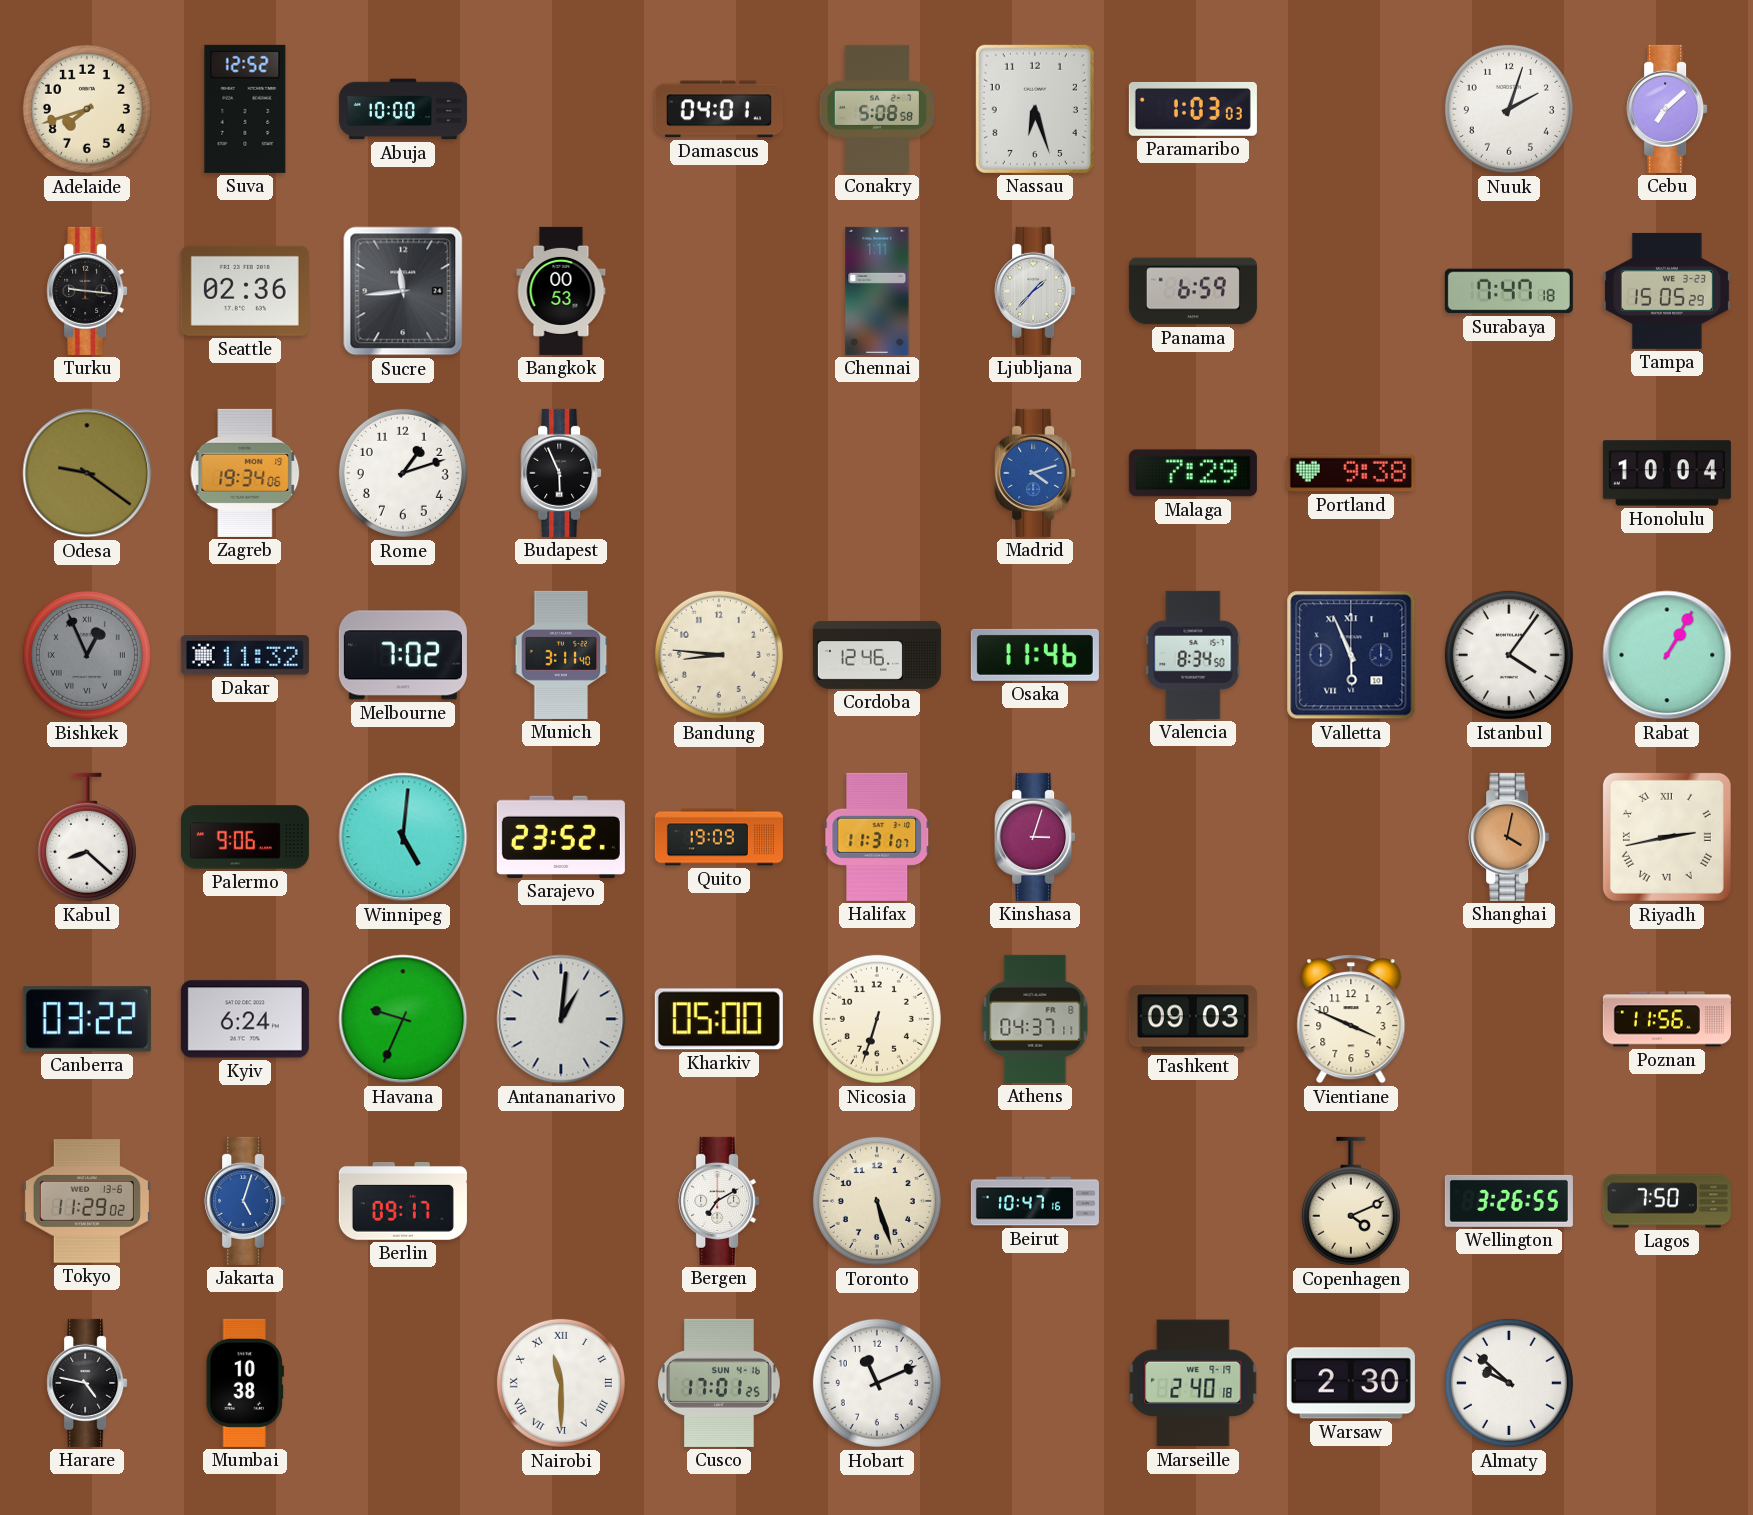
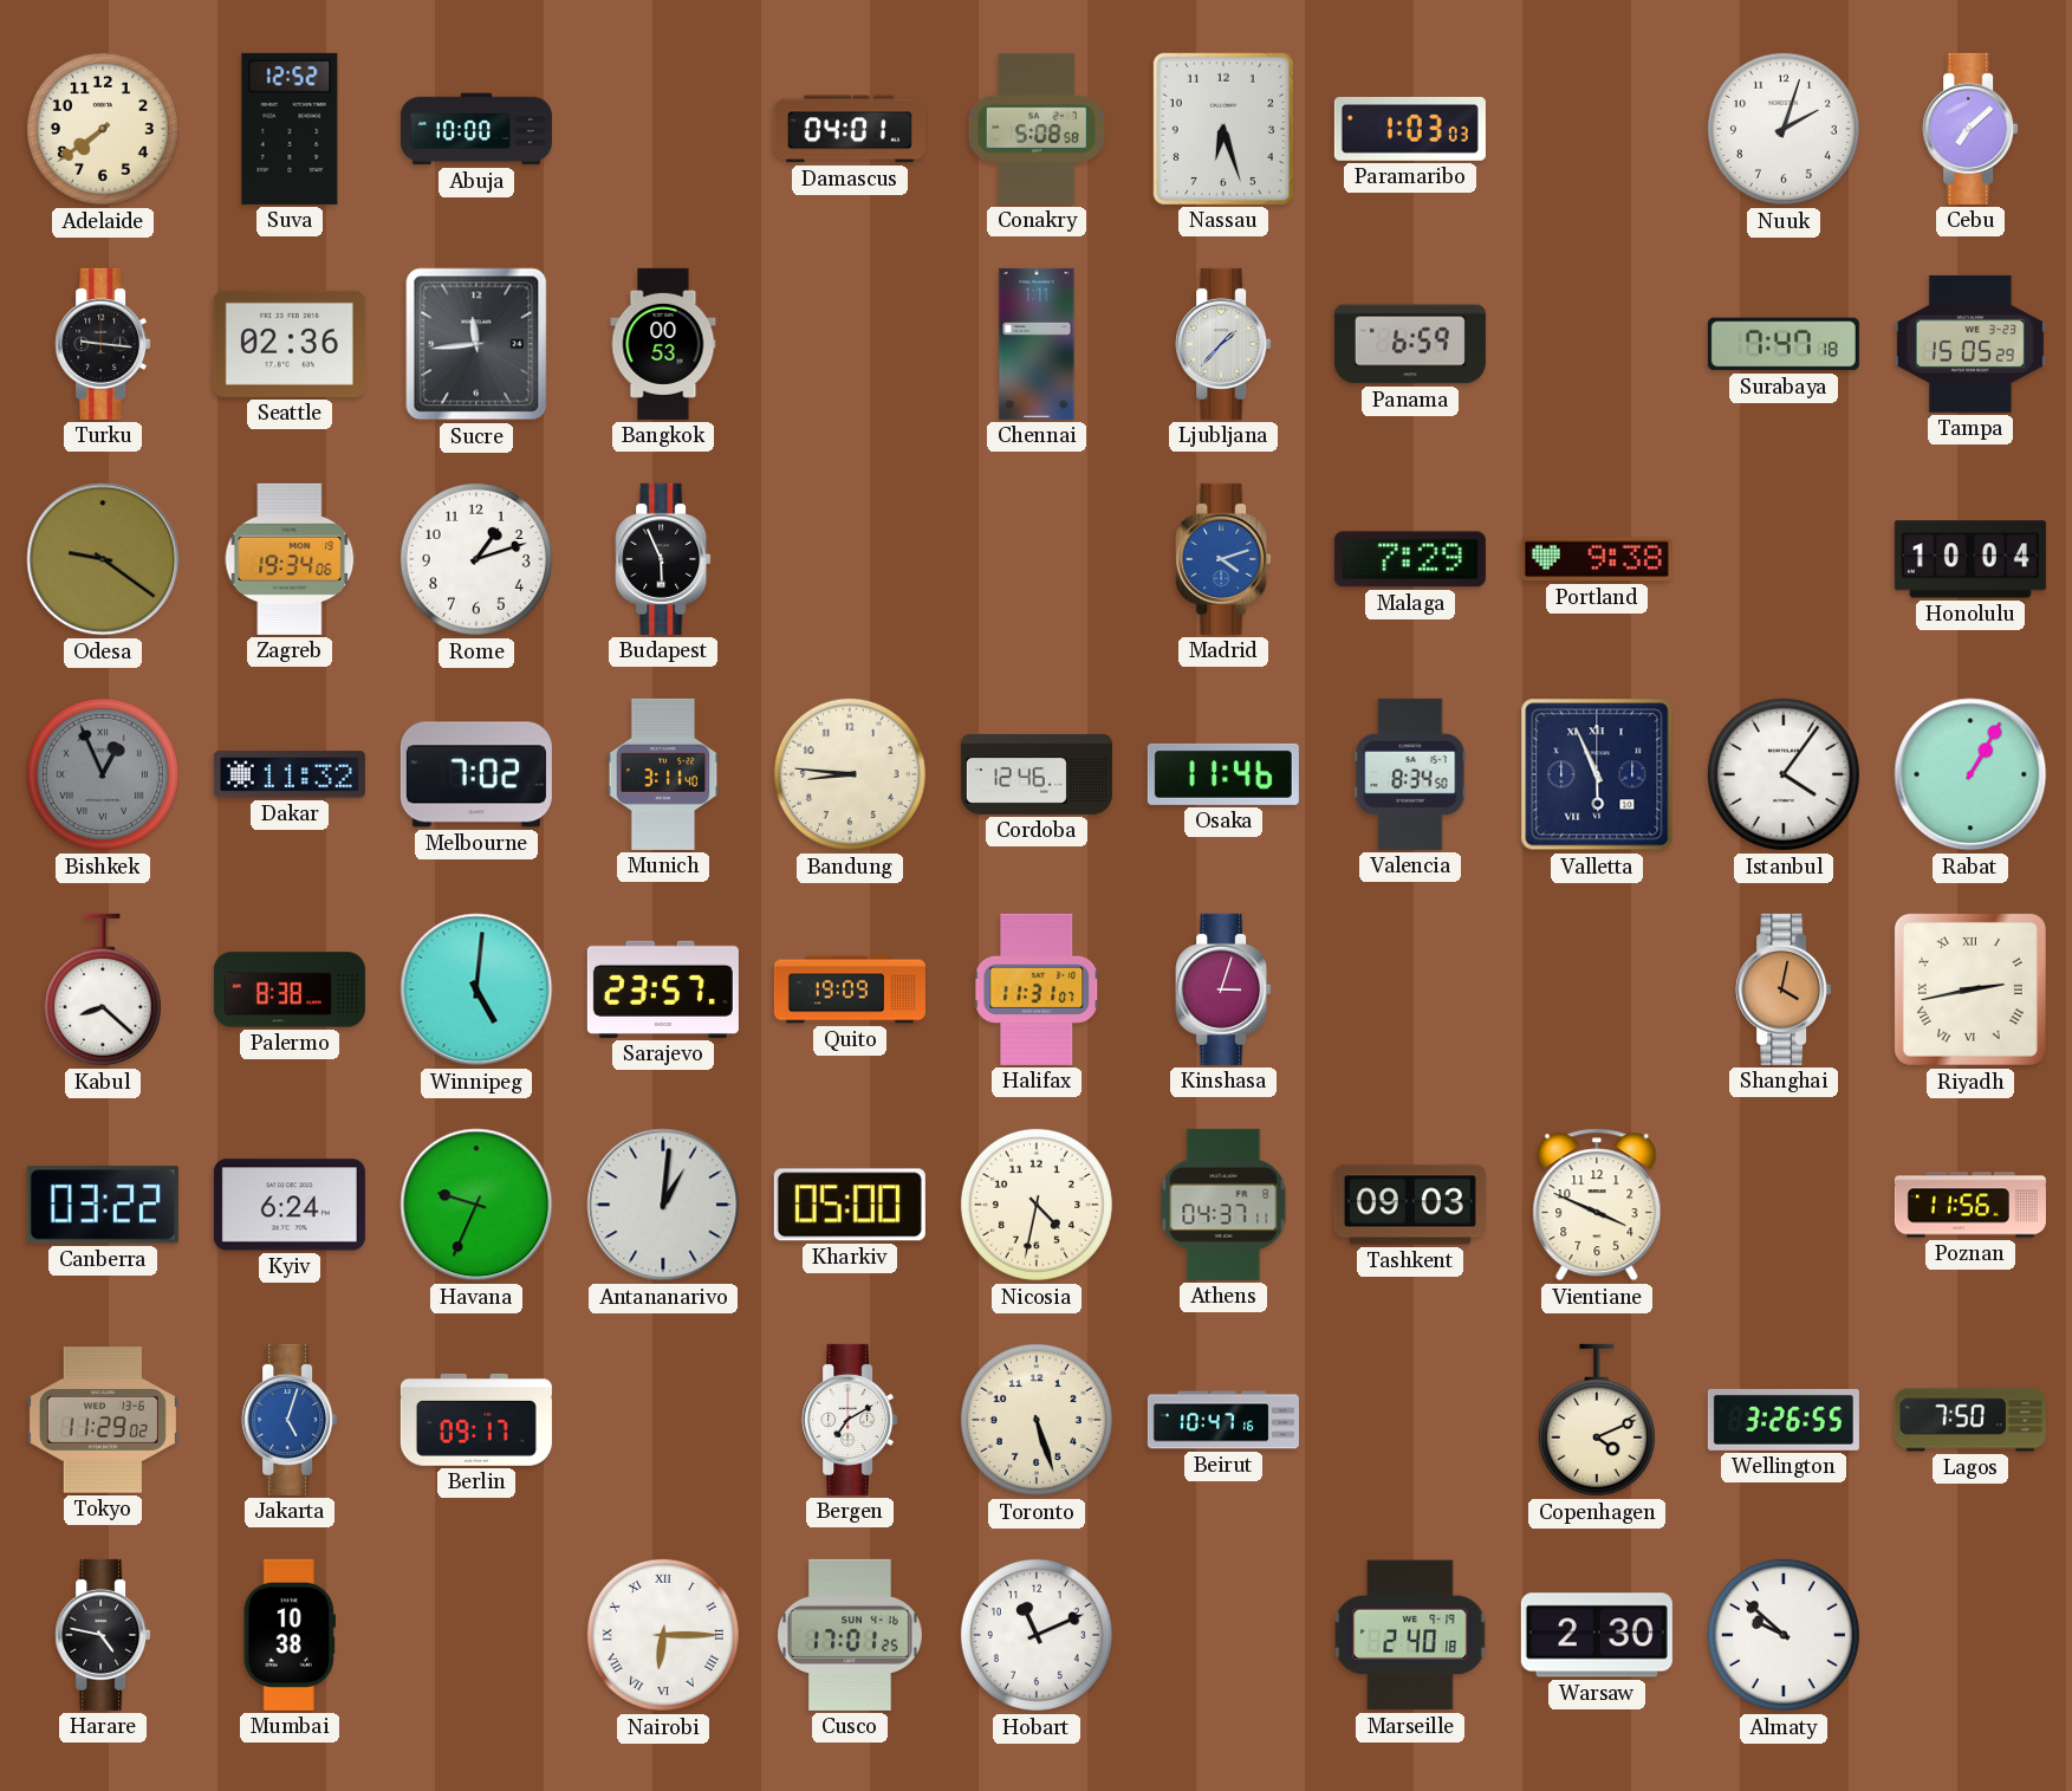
Adelaide: 7:42 -> 7:39 (103, 129)
Palermo: 9:06 -> 8:38 (290, 989)
Sarajevo: 23:52 -> 23:57 (663, 989)
Nicosia: 6:33 -> 4:32 (1037, 1205)
Nairobi: 11:30 -> 6:15 (663, 1635)
